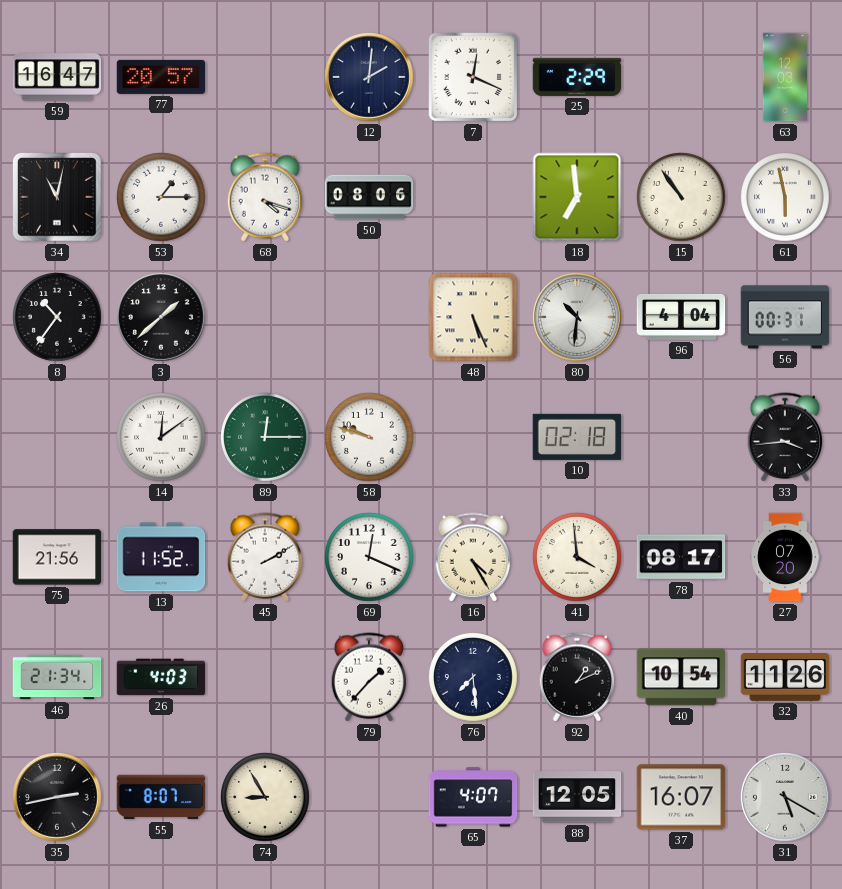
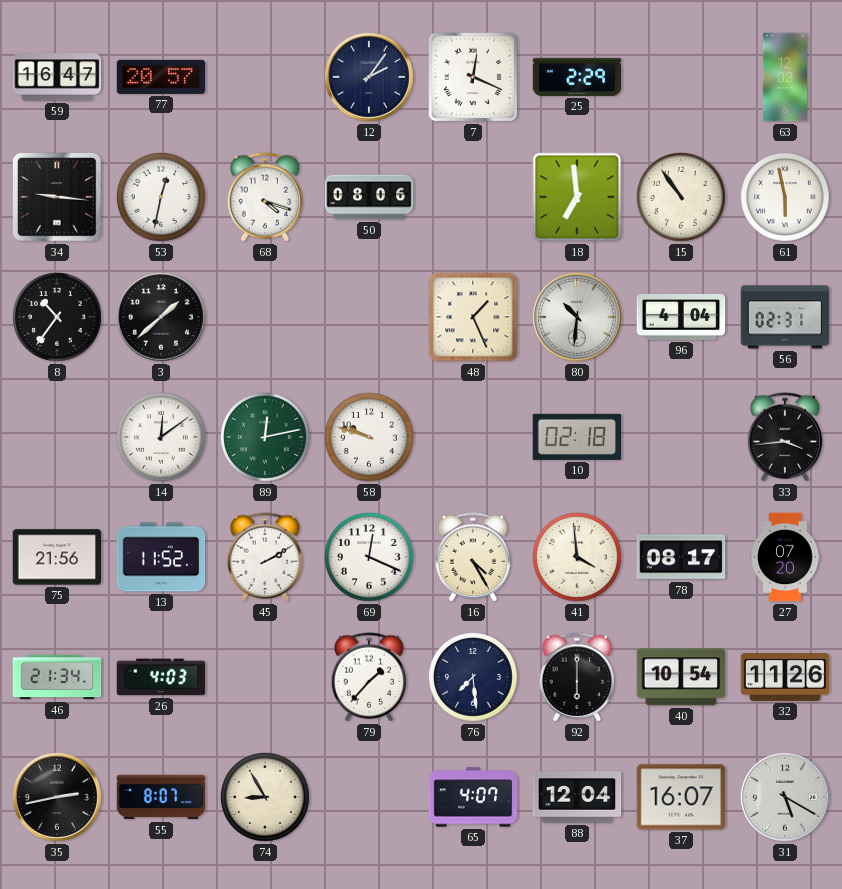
12: 2:01 -> 2:06 (370, 78)
34: 11:02 -> 9:16 (57, 197)
53: 1:15 -> 12:32 (162, 198)
48: 5:26 -> 1:26 (473, 317)
56: 00:31 -> 02:31 (785, 317)
89: 12:15 -> 12:13 (266, 438)
92: 1:11 -> 6:00 (577, 677)
88: 12:05 -> 12:04 (577, 797)
